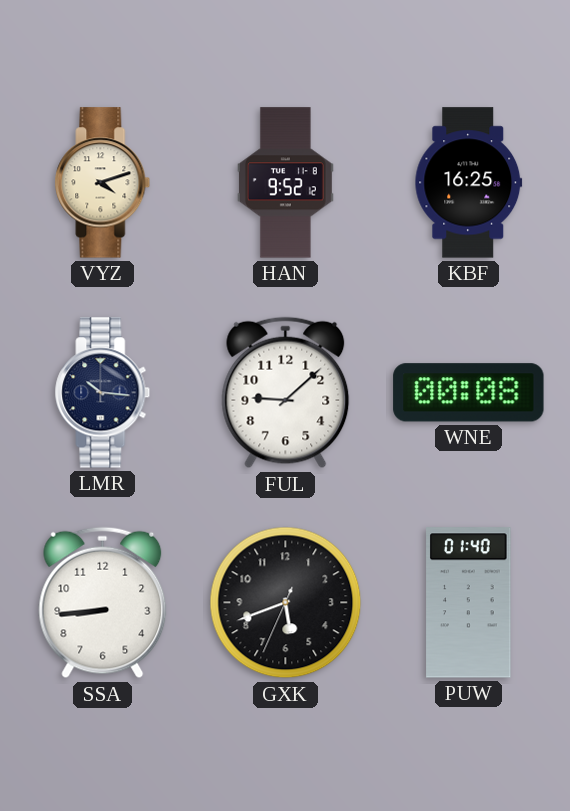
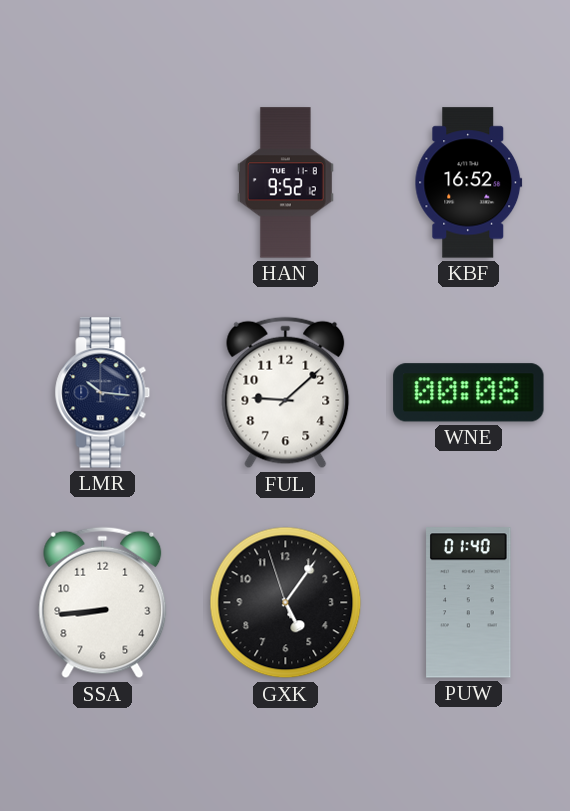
VYZ: 4:12 -> none (103, 183)
KBF: 16:25 -> 16:52 (469, 183)
GXK: 5:41 -> 5:05 (286, 603)
